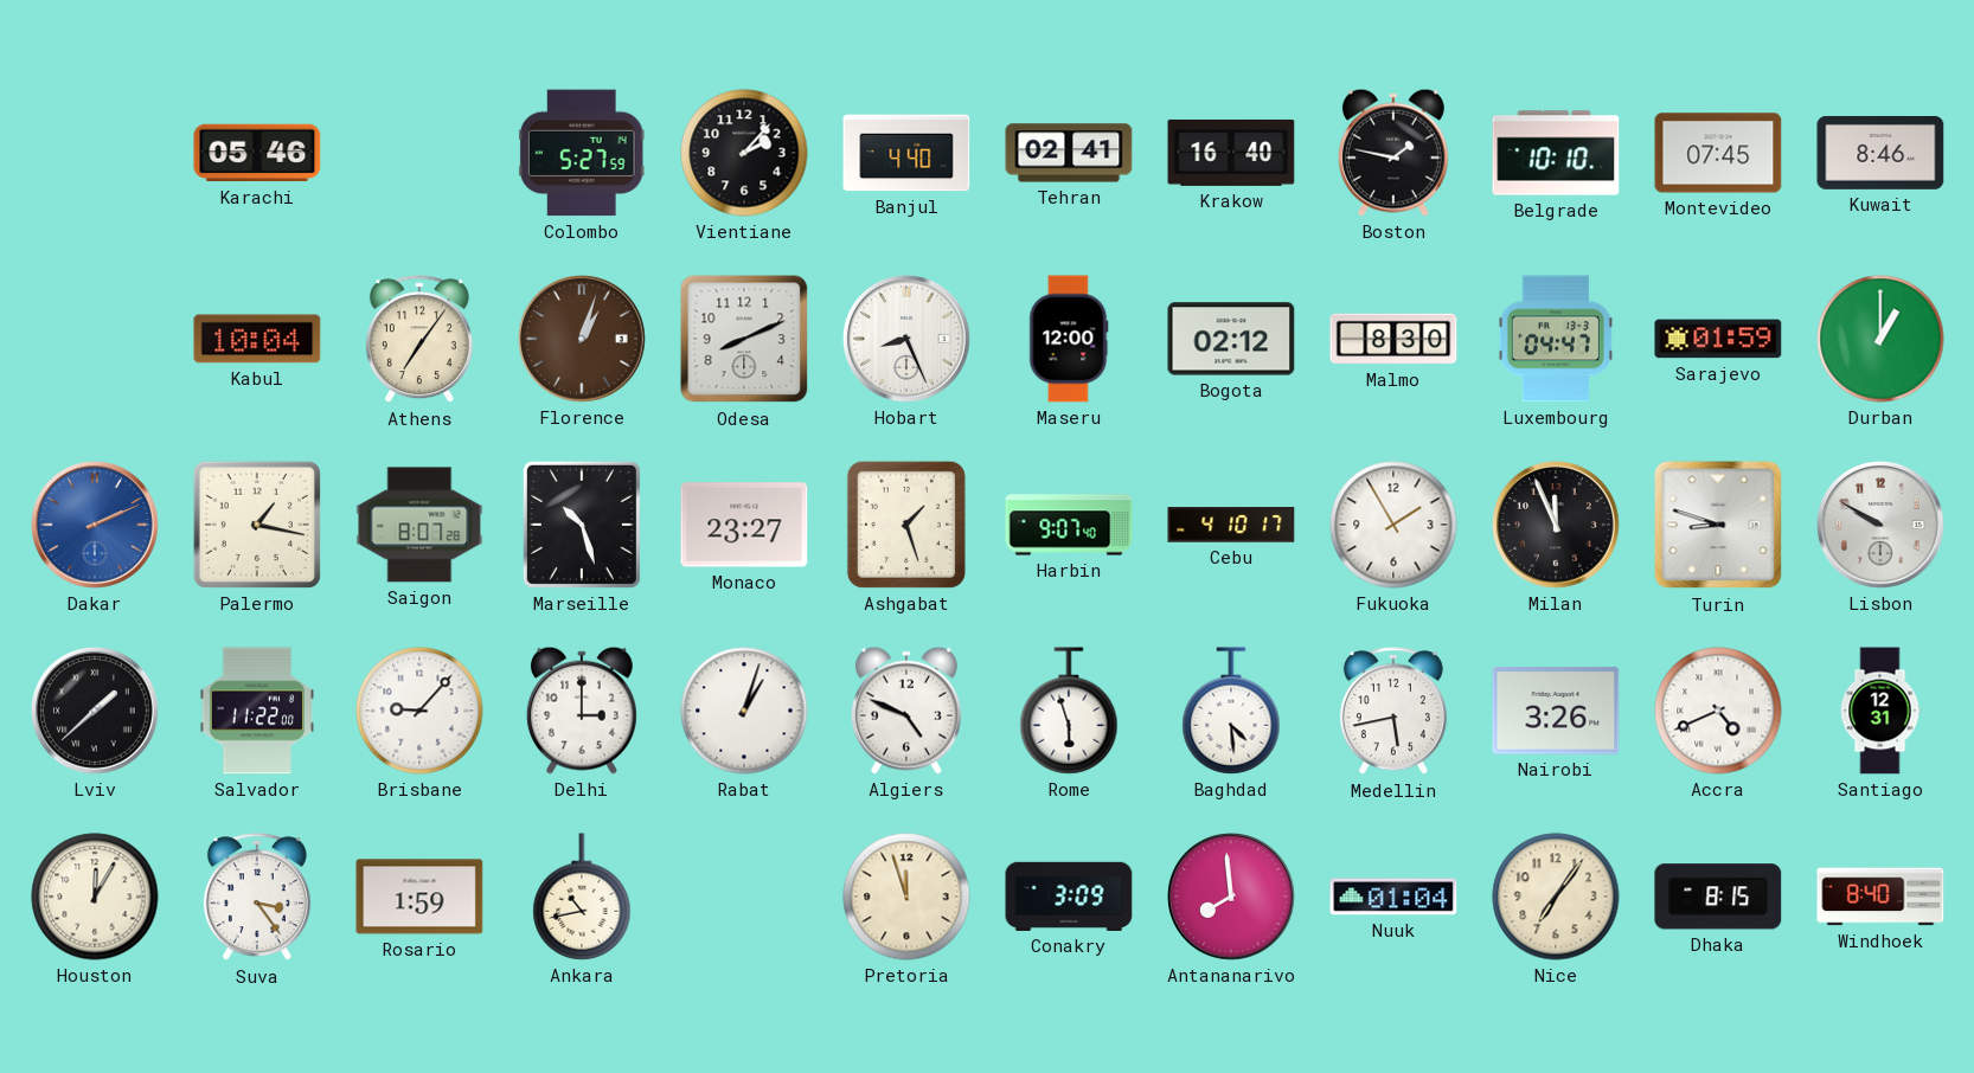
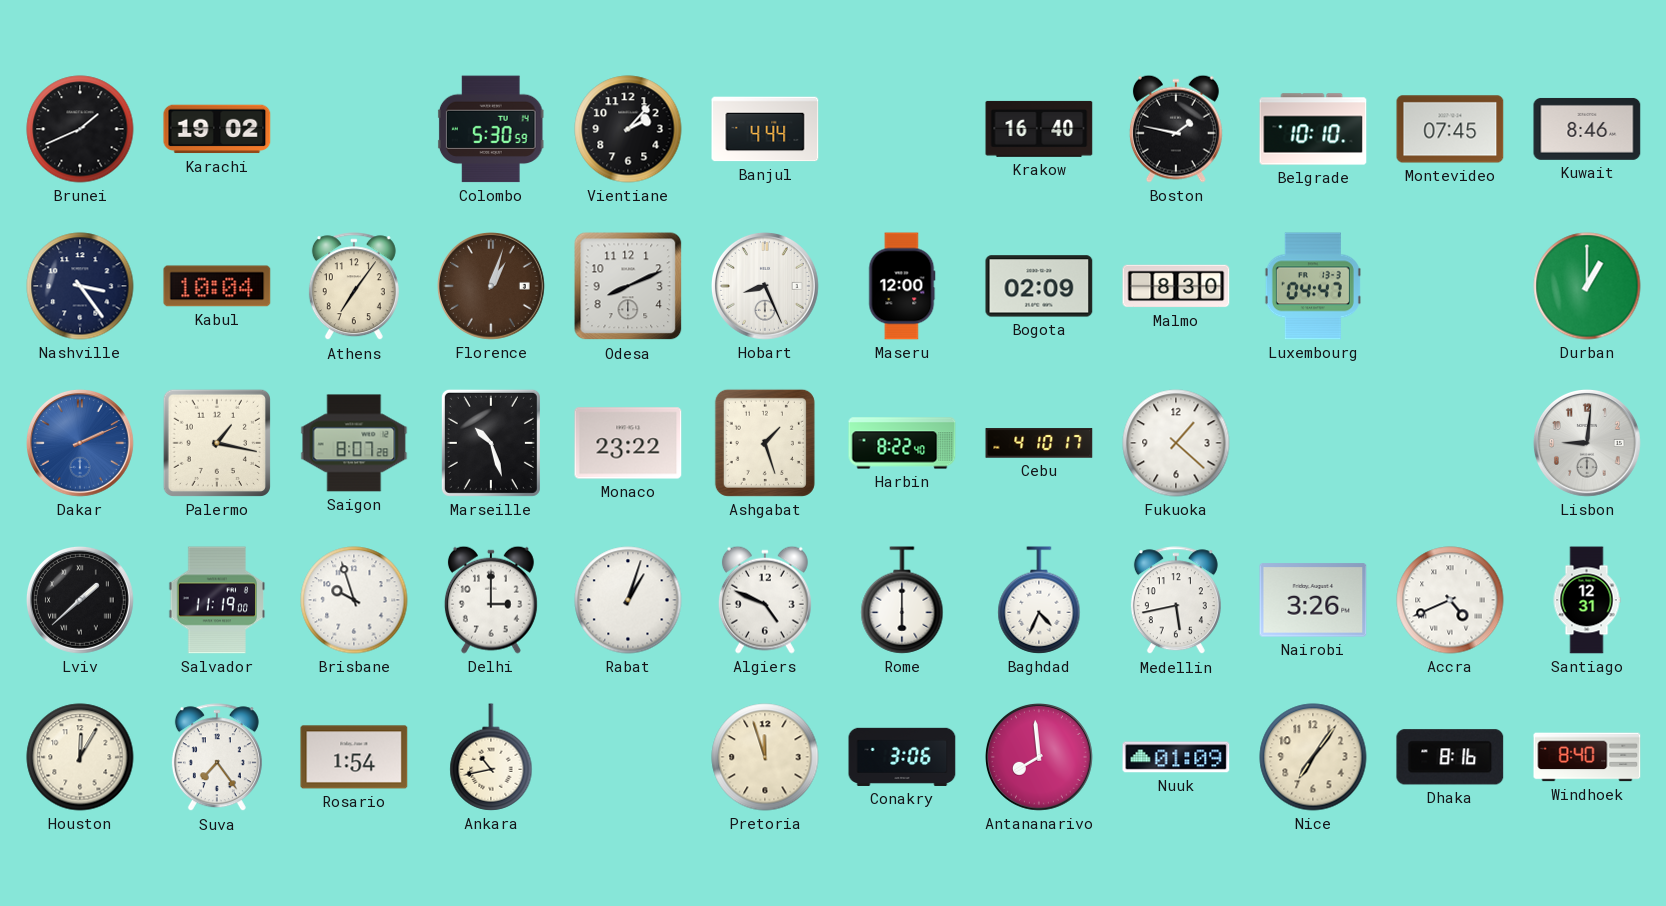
Brunei: none -> 1:41 (80, 129)
Karachi: 05:46 -> 19:02 (217, 129)
Colombo: 5:27 -> 5:30 (491, 129)
Banjul: 4:40 -> 4:44 (765, 129)
Tehran: 02:41 -> none (1069, 153)
Nashville: none -> 3:24 (80, 286)
Bogota: 02:12 -> 02:09 (1039, 286)
Sarajevo: 01:59 -> none (1718, 339)
Monaco: 23:27 -> 23:22 (628, 443)
Harbin: 9:07 -> 8:22 (902, 443)
Fukuoka: 1:55 -> 1:22 (1176, 443)
Milan: 11:56 -> none (1557, 526)
Turin: 8:48 -> none (1718, 525)
Lisbon: 9:50 -> 9:01 (1588, 444)
Salvador: 11:22 -> 11:19 (216, 600)
Brisbane: 9:07 -> 9:57 (354, 600)
Rome: 5:57 -> 6:00 (902, 600)
Baghdad: 4:29 -> 4:34 (1039, 600)
Suva: 3:24 -> 7:24 (217, 758)
Rosario: 1:59 -> 1:54 (354, 757)
Conakry: 3:09 -> 3:06 (902, 757)
Nuuk: 01:04 -> 01:09 (1176, 757)
Dhaka: 8:15 -> 8:16 (1450, 757)
